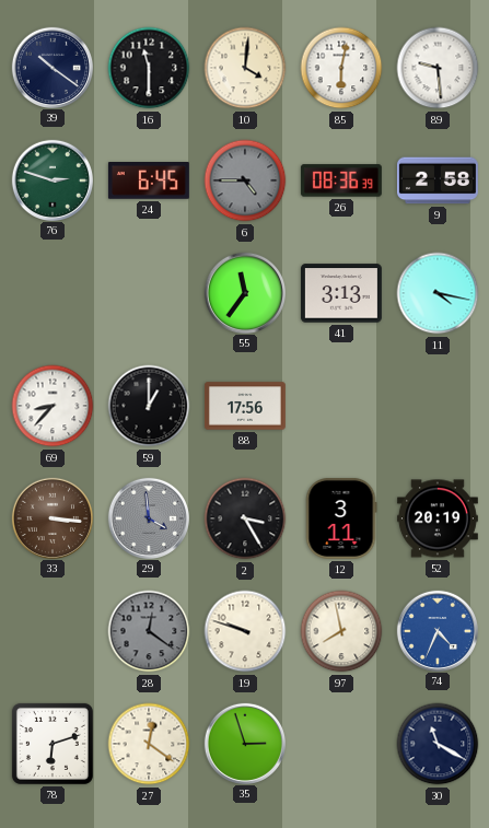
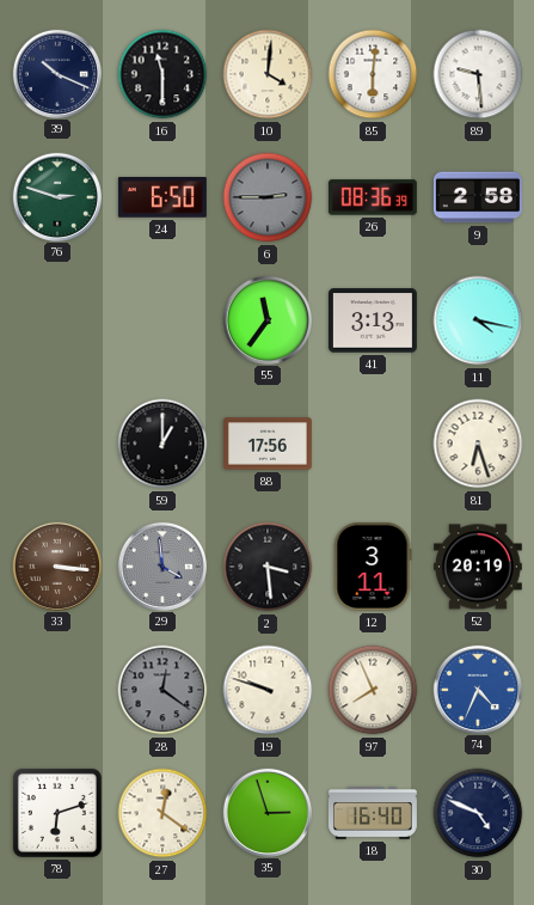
39: 10:21 -> 10:19 (56, 73)
85: 6:02 -> 6:01 (373, 74)
24: 6:45 -> 6:50 (162, 197)
6: 4:45 -> 2:45 (268, 197)
69: 8:37 -> none (53, 406)
81: none -> 6:27 (478, 444)
2: 3:25 -> 3:29 (268, 567)
97: 7:58 -> 7:56 (373, 690)
18: none -> 16:40 (373, 814)
30: 11:20 -> 4:49 (478, 813)
